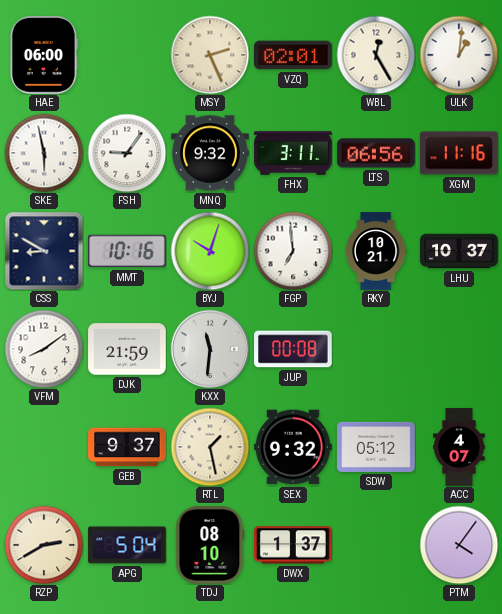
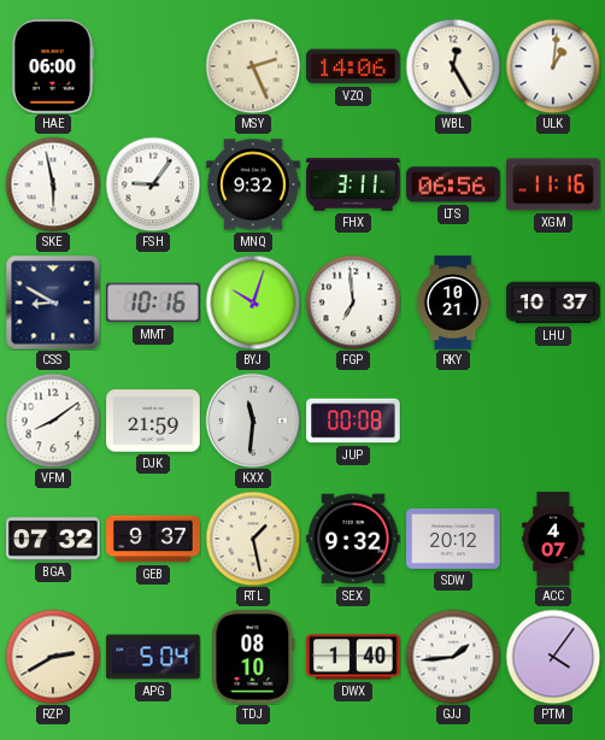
VZQ: 02:01 -> 14:06 (353, 66)
BGA: none -> 07:32 (53, 539)
SDW: 05:12 -> 20:12 (453, 539)
DWX: 1:37 -> 1:40 (353, 657)
GJJ: none -> 1:44 (453, 657)
